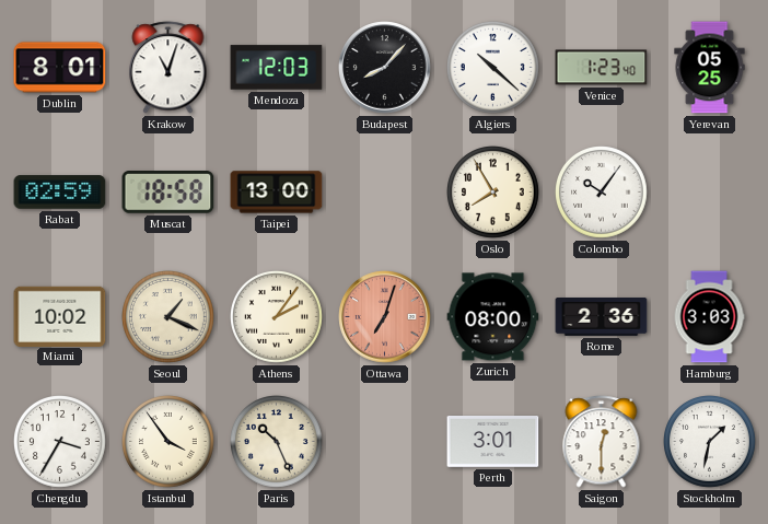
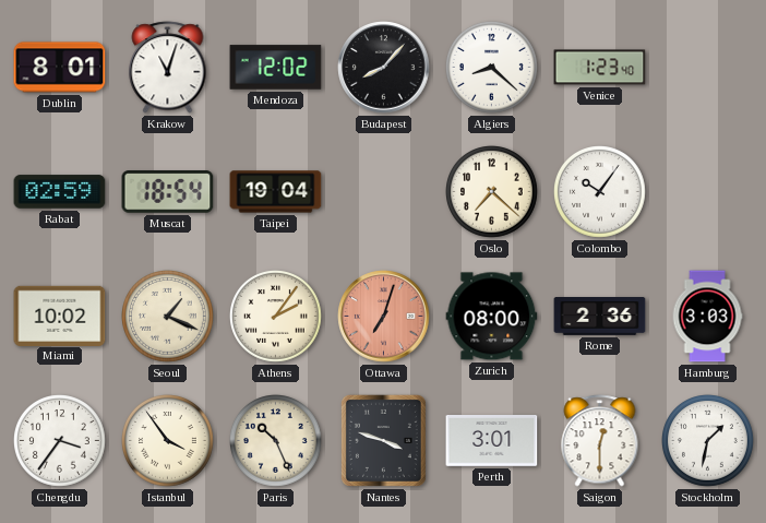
Mendoza: 12:03 -> 12:02 (276, 68)
Algiers: 10:22 -> 8:22 (492, 68)
Yerevan: 05:25 -> none (710, 68)
Muscat: 18:58 -> 18:54 (168, 192)
Taipei: 13:00 -> 19:04 (276, 192)
Oslo: 7:55 -> 7:22 (492, 192)
Chengdu: 3:35 -> 3:36 (60, 441)
Nantes: none -> 3:48 (383, 440)
